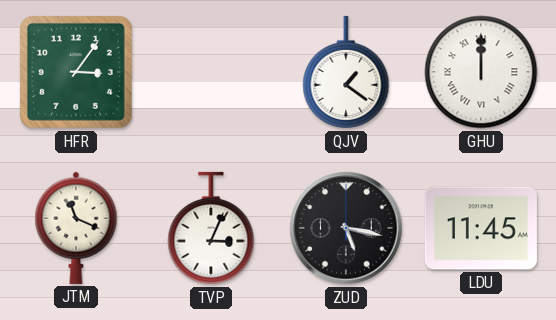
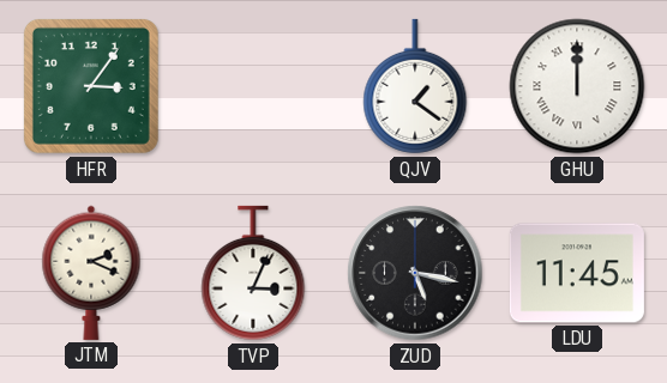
JTM: 11:19 -> 2:19 (91, 273)
